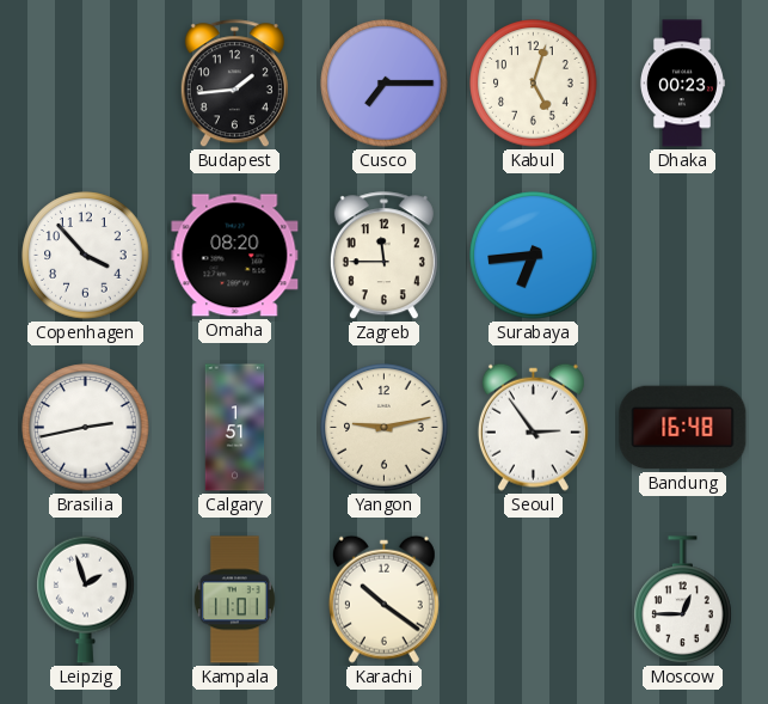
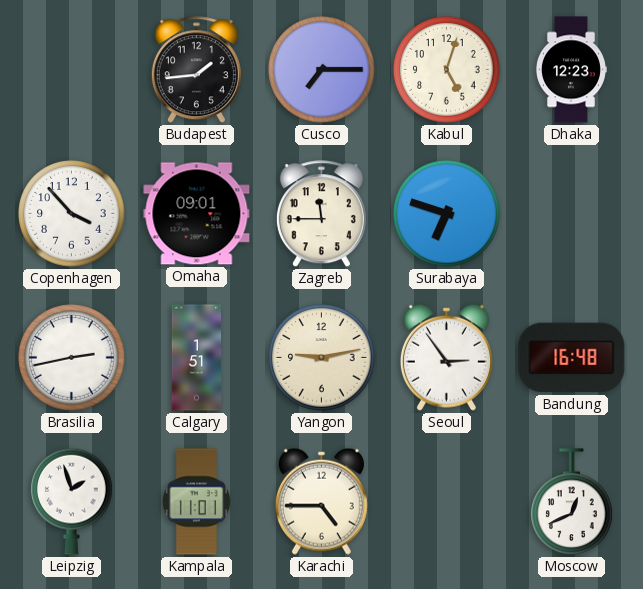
Dhaka: 00:23 -> 12:23 (571, 70)
Omaha: 08:20 -> 09:01 (197, 214)
Surabaya: 6:44 -> 6:48 (447, 214)
Karachi: 10:21 -> 4:45 (321, 501)
Moscow: 12:45 -> 12:41 (572, 502)
